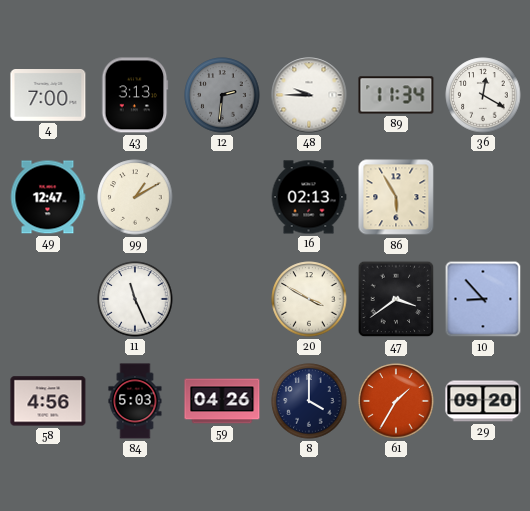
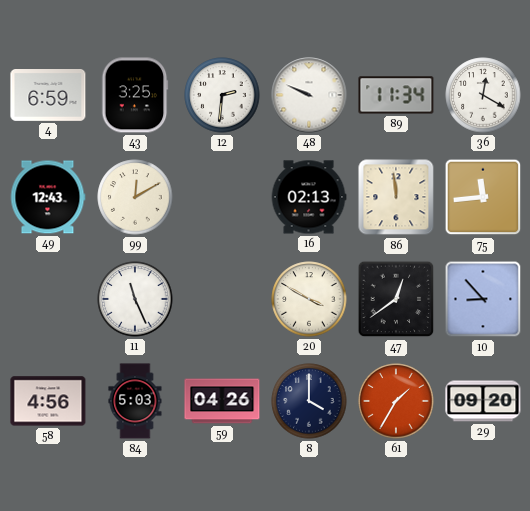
4: 7:00 -> 6:59 (48, 96)
43: 3:13 -> 3:25 (135, 95)
12 dial: grey -> white (222, 95)
48: 9:45 -> 9:49 (309, 95)
49: 12:47 -> 12:43 (48, 197)
99: 1:10 -> 12:10 (135, 197)
86: 5:55 -> 11:59 (396, 197)
75: none -> 11:44 (483, 197)
47: 3:39 -> 12:39 (396, 299)
